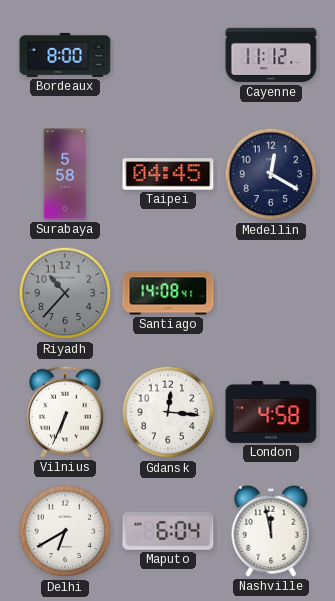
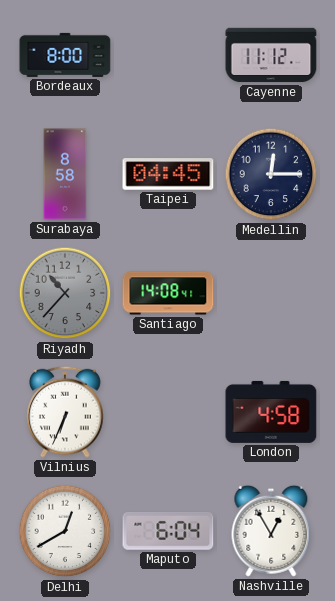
Surabaya: 5:58 -> 8:58 (65, 174)
Medellin: 12:20 -> 12:15 (271, 174)
Gdansk: 12:16 -> none (168, 412)
Delhi: 6:40 -> 12:40 (65, 531)
Nashville: 11:58 -> 12:55 (271, 531)
